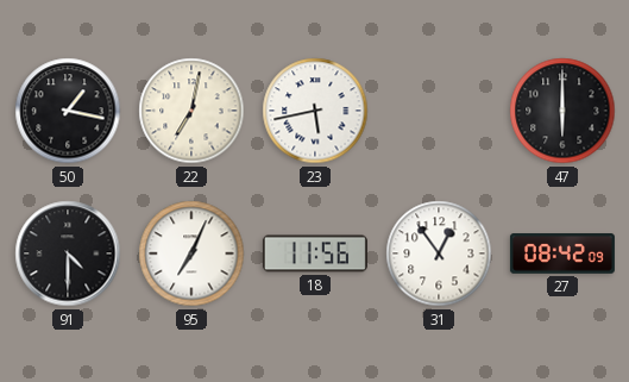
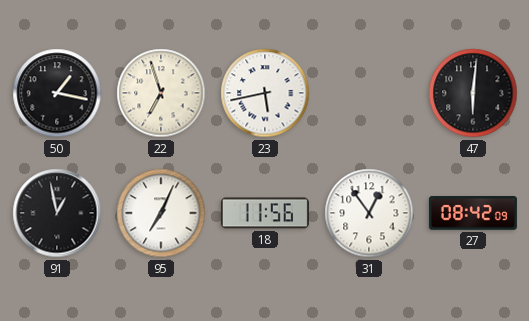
22: 7:02 -> 6:57 (161, 93)
47: 6:00 -> 6:01 (473, 93)
91: 4:30 -> 12:58 (57, 213)
